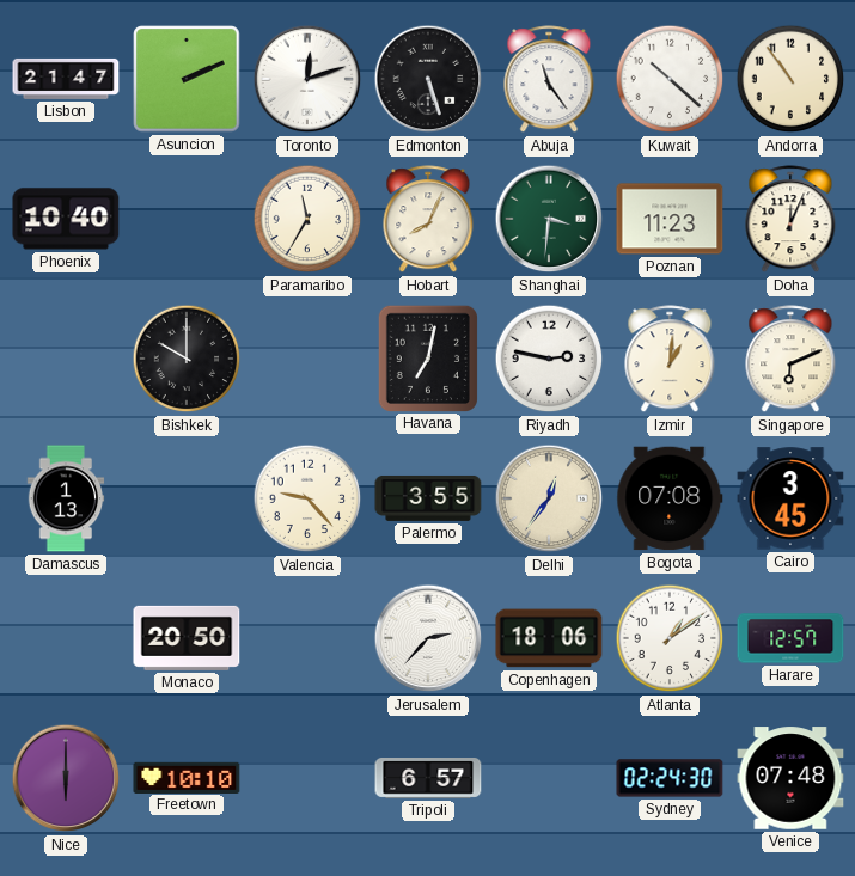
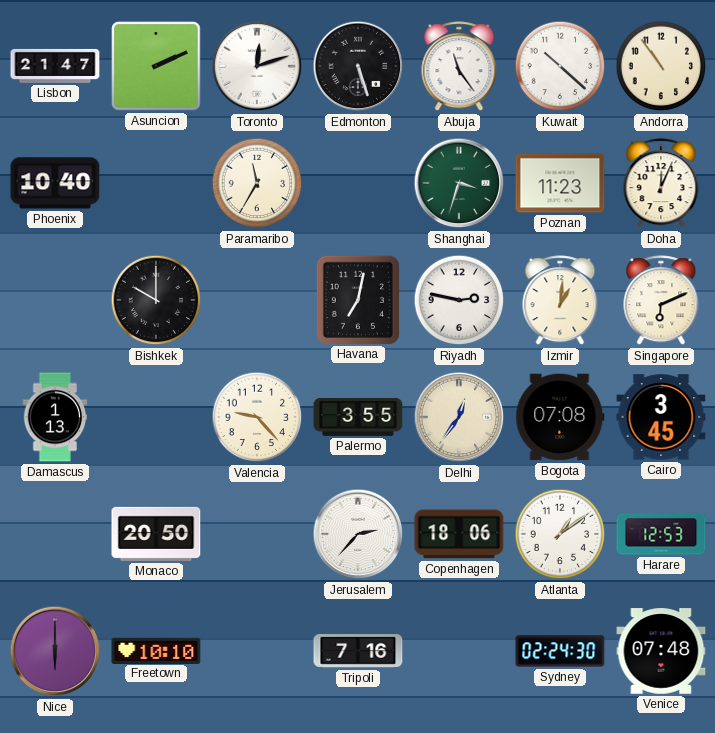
Hobart: 8:04 -> none (428, 220)
Shanghai: 3:31 -> 3:33 (459, 183)
Harare: 12:57 -> 12:53 (661, 534)
Tripoli: 6:57 -> 7:16 (358, 652)
